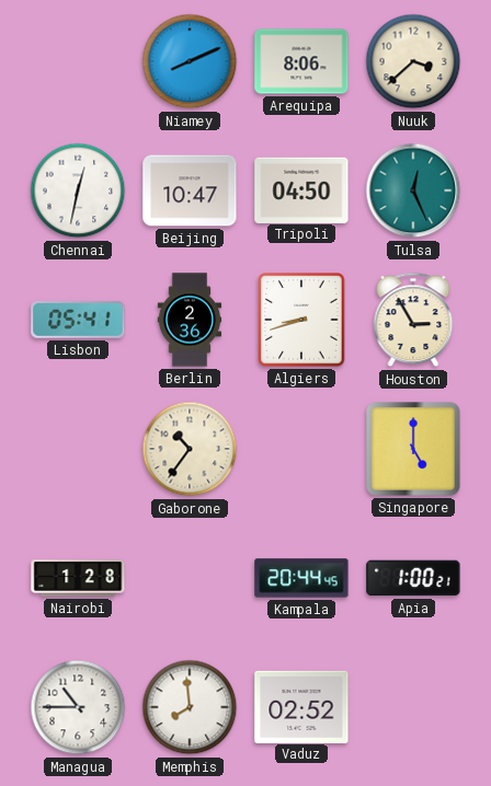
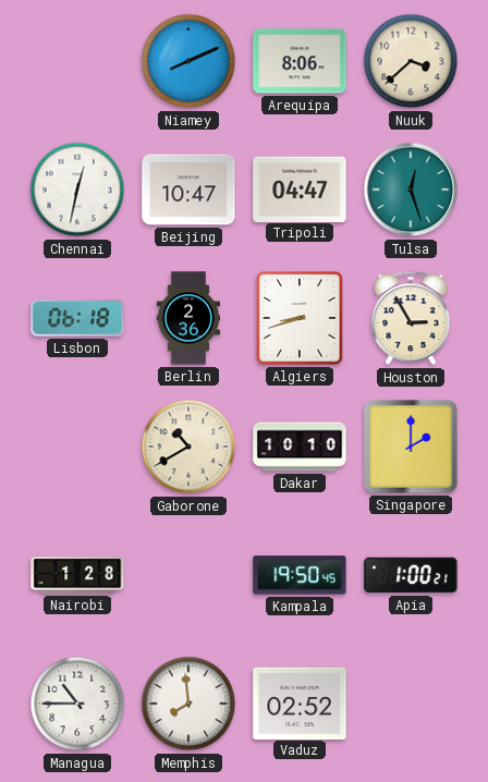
Tripoli: 04:50 -> 04:47 (300, 188)
Tulsa: 12:26 -> 12:27 (411, 190)
Lisbon: 05:41 -> 06:18 (77, 319)
Gaborone: 10:36 -> 10:40 (188, 447)
Dakar: none -> 10:10 (300, 447)
Singapore: 5:00 -> 2:00 (411, 447)
Kampala: 20:44 -> 19:50 (300, 575)
